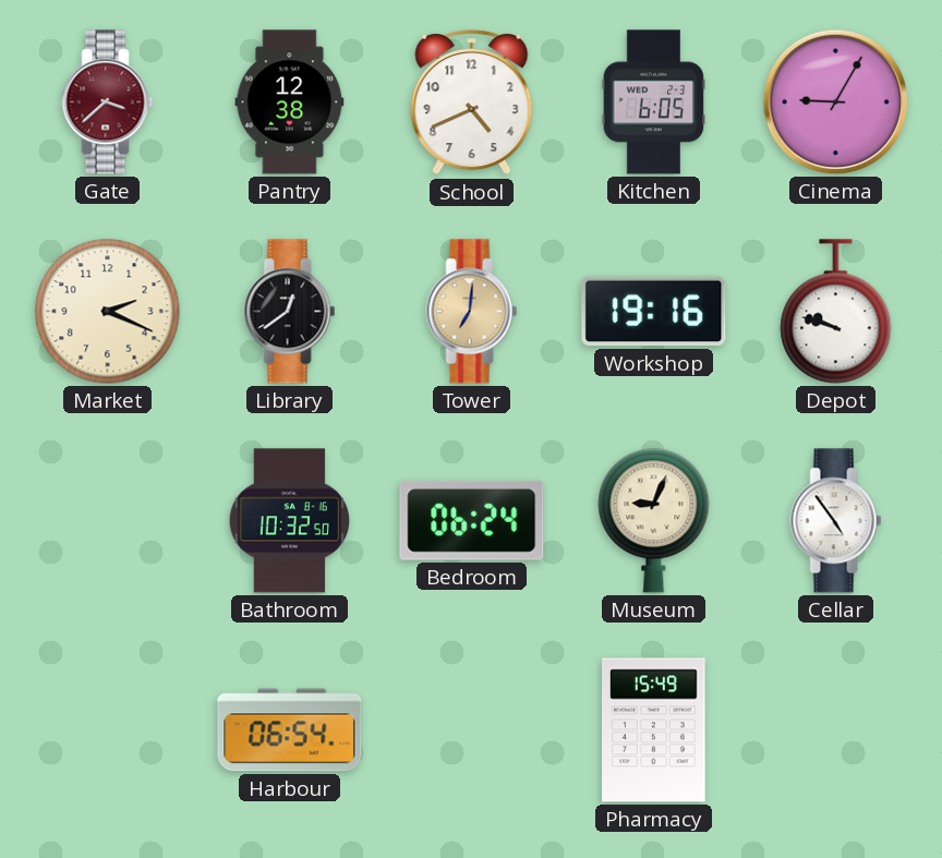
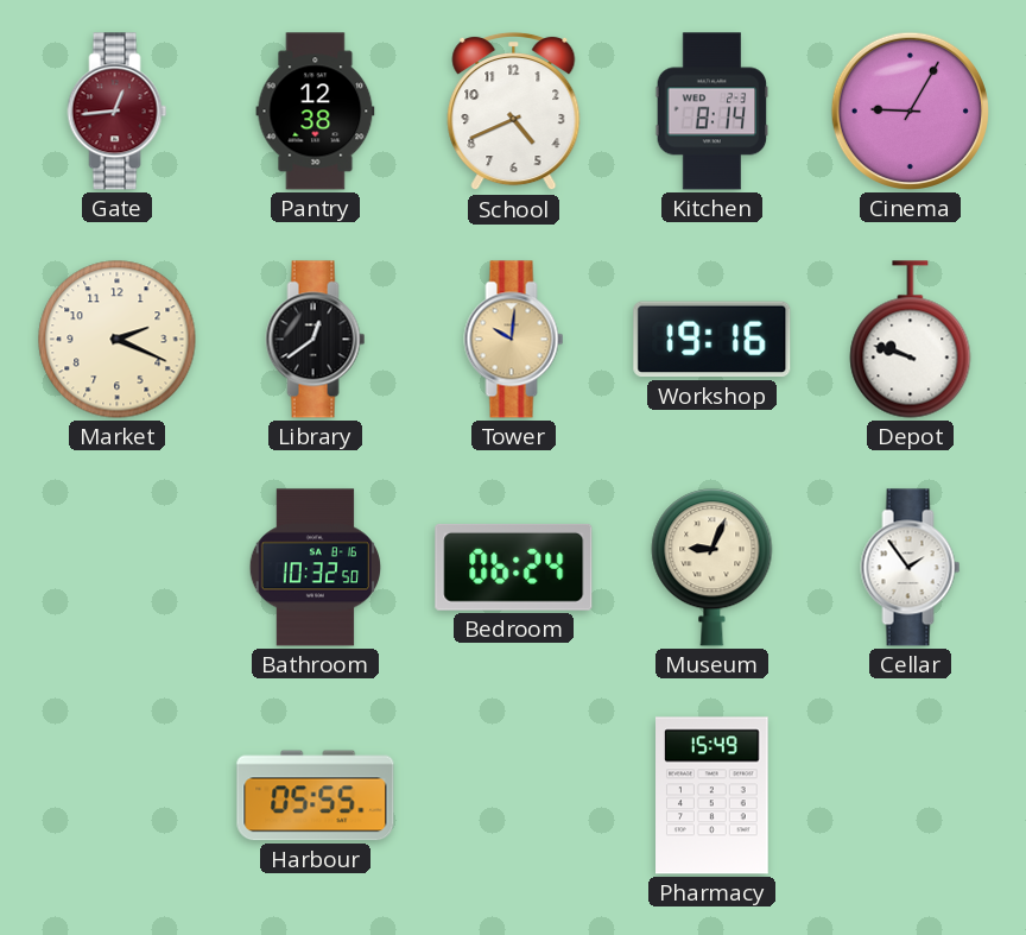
Gate: 3:38 -> 12:44 (118, 112)
Kitchen: 6:05 -> 8:14 (712, 112)
Tower: 7:01 -> 10:01 (514, 340)
Cellar: 4:54 -> 1:54 (911, 568)
Harbour: 06:54 -> 05:55 (316, 796)
